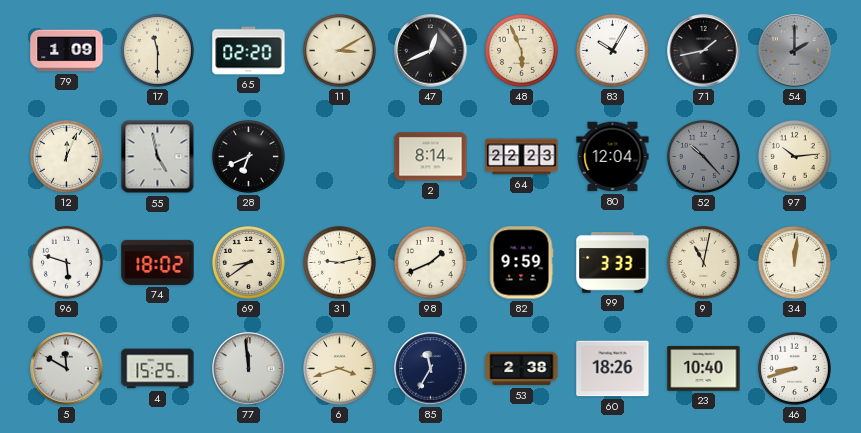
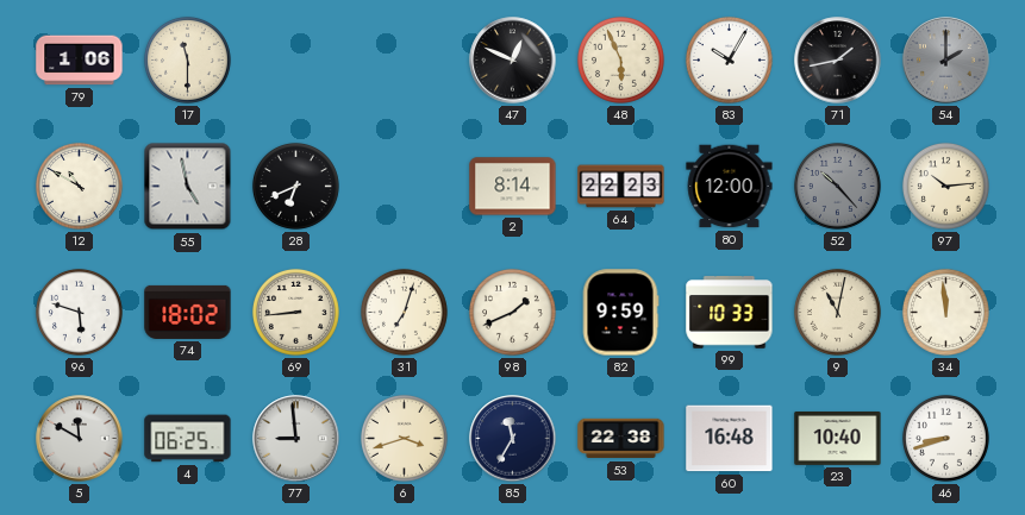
79: 1:09 -> 1:06 (80, 61)
65: 02:20 -> none (249, 51)
11: 3:10 -> none (339, 50)
47: 12:41 -> 12:49 (513, 61)
12: 12:04 -> 10:50 (79, 186)
80: 12:04 -> 12:00 (730, 187)
69: 8:39 -> 8:44 (295, 312)
31: 9:13 -> 7:03 (404, 312)
99: 3:33 -> 10:33 (730, 313)
34: 12:01 -> 11:59 (945, 312)
4: 15:25 -> 06:25 (188, 439)
77: 11:59 -> 8:59 (296, 439)
53: 2:38 -> 22:38 (621, 439)
60: 18:26 -> 16:48 (730, 439)
